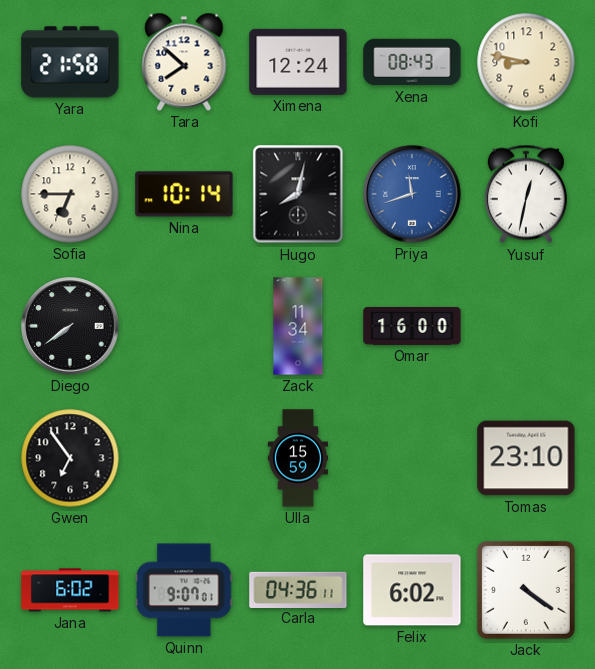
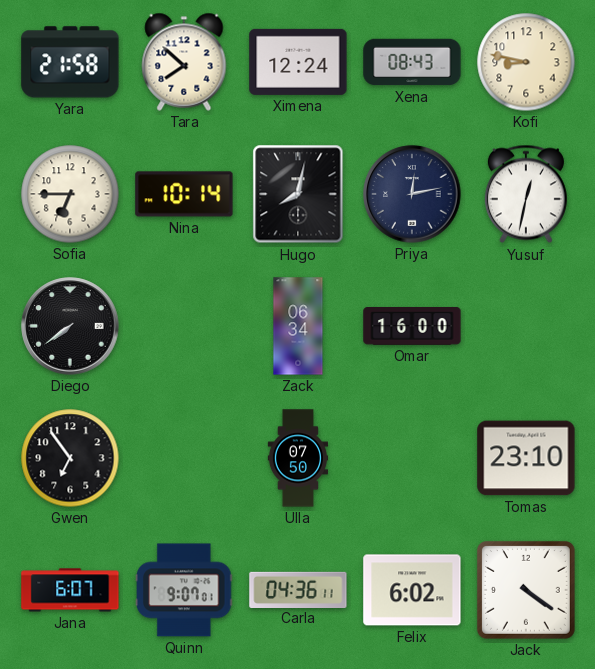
Priya: 11:42 -> 12:13 (412, 194)
Priya dial: blue -> navy (412, 194)
Zack: 11:34 -> 06:34 (298, 326)
Ulla: 15:59 -> 07:50 (297, 458)
Jana: 6:02 -> 6:07 (70, 590)
